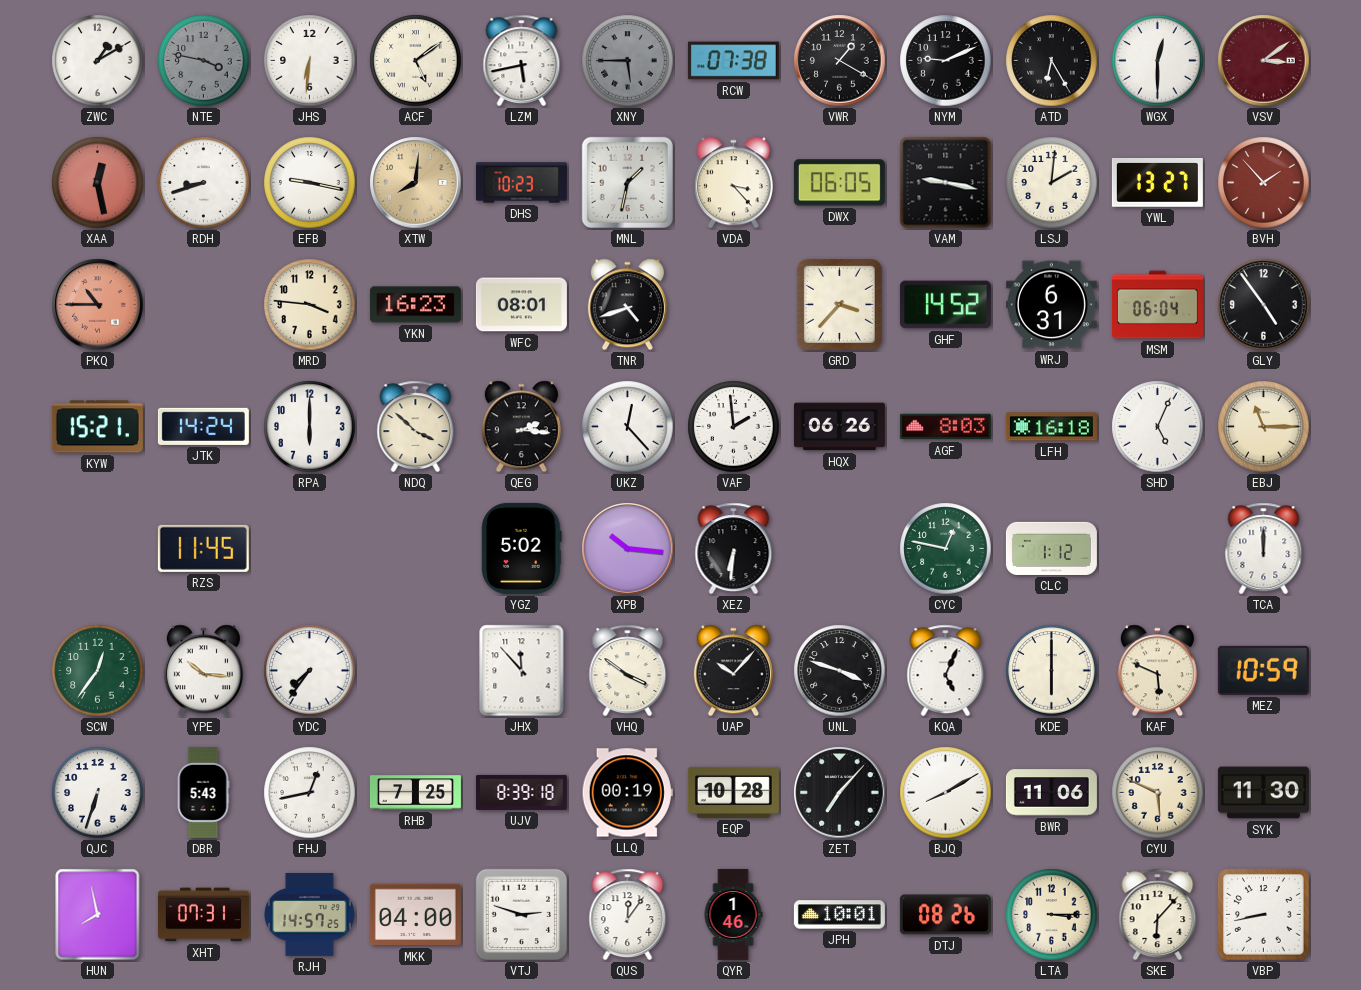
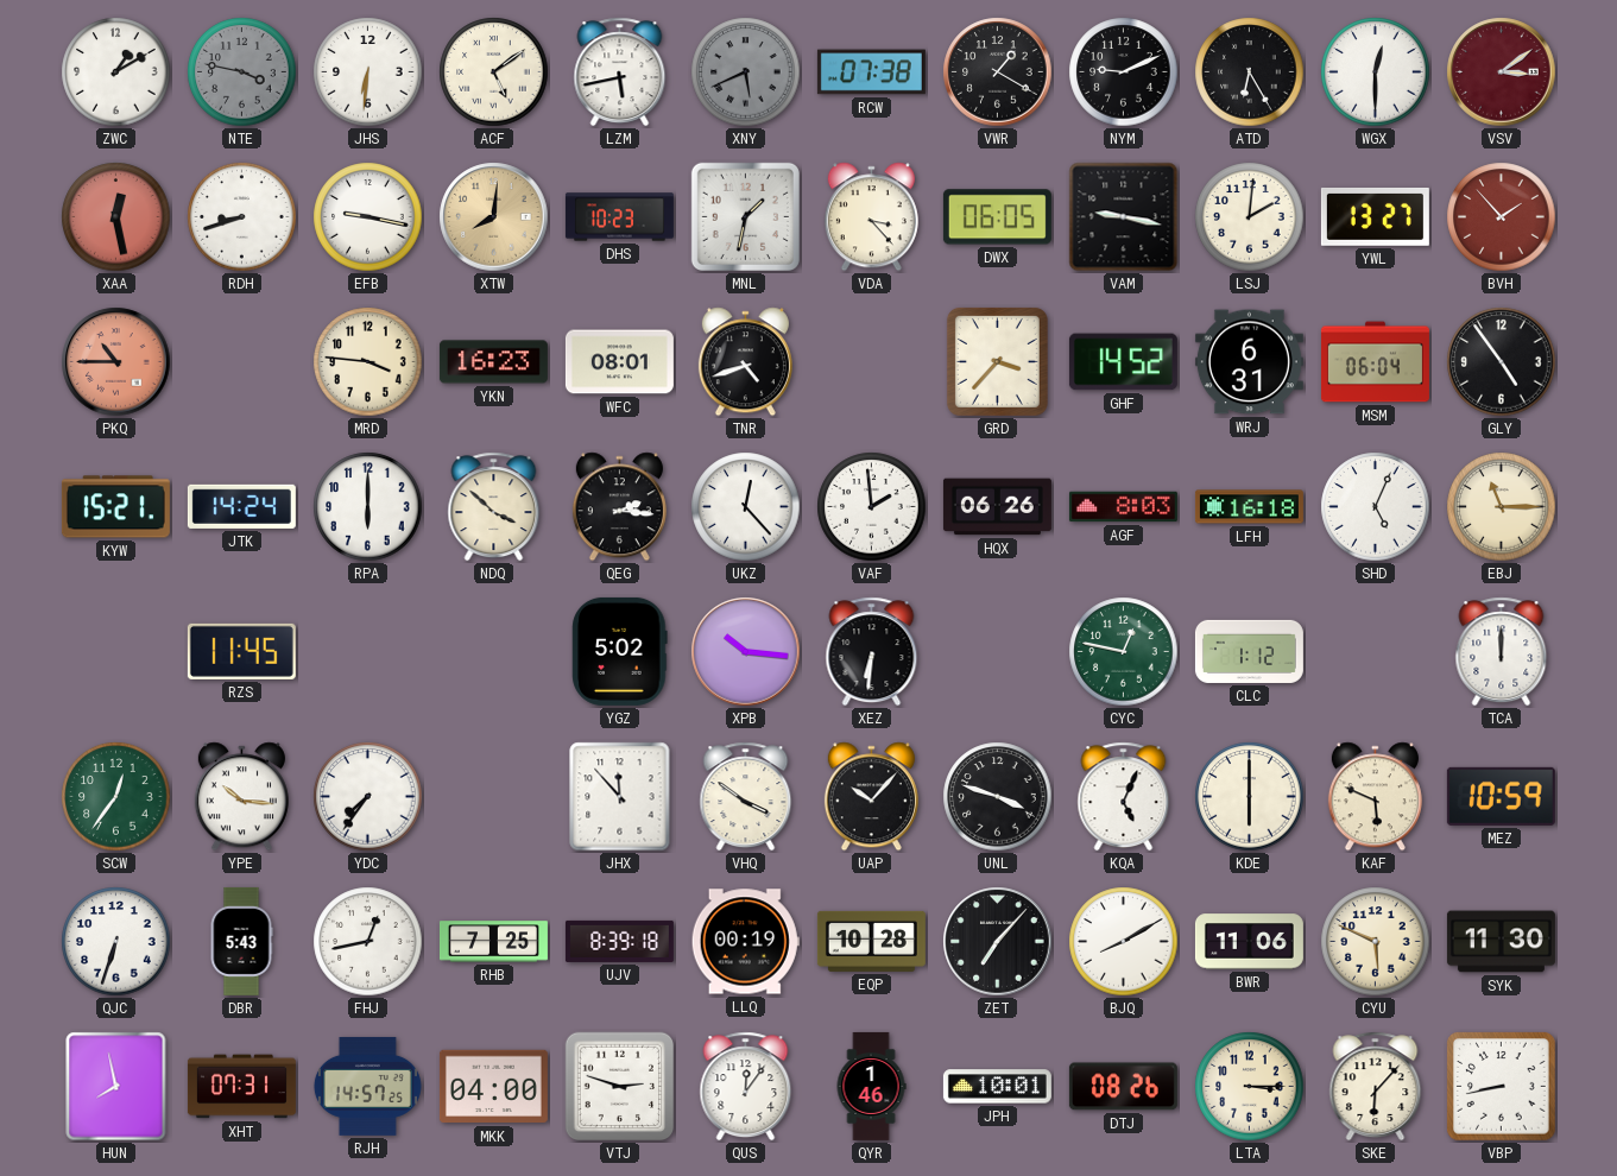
XNY: 5:45 -> 5:41 (746, 72)
